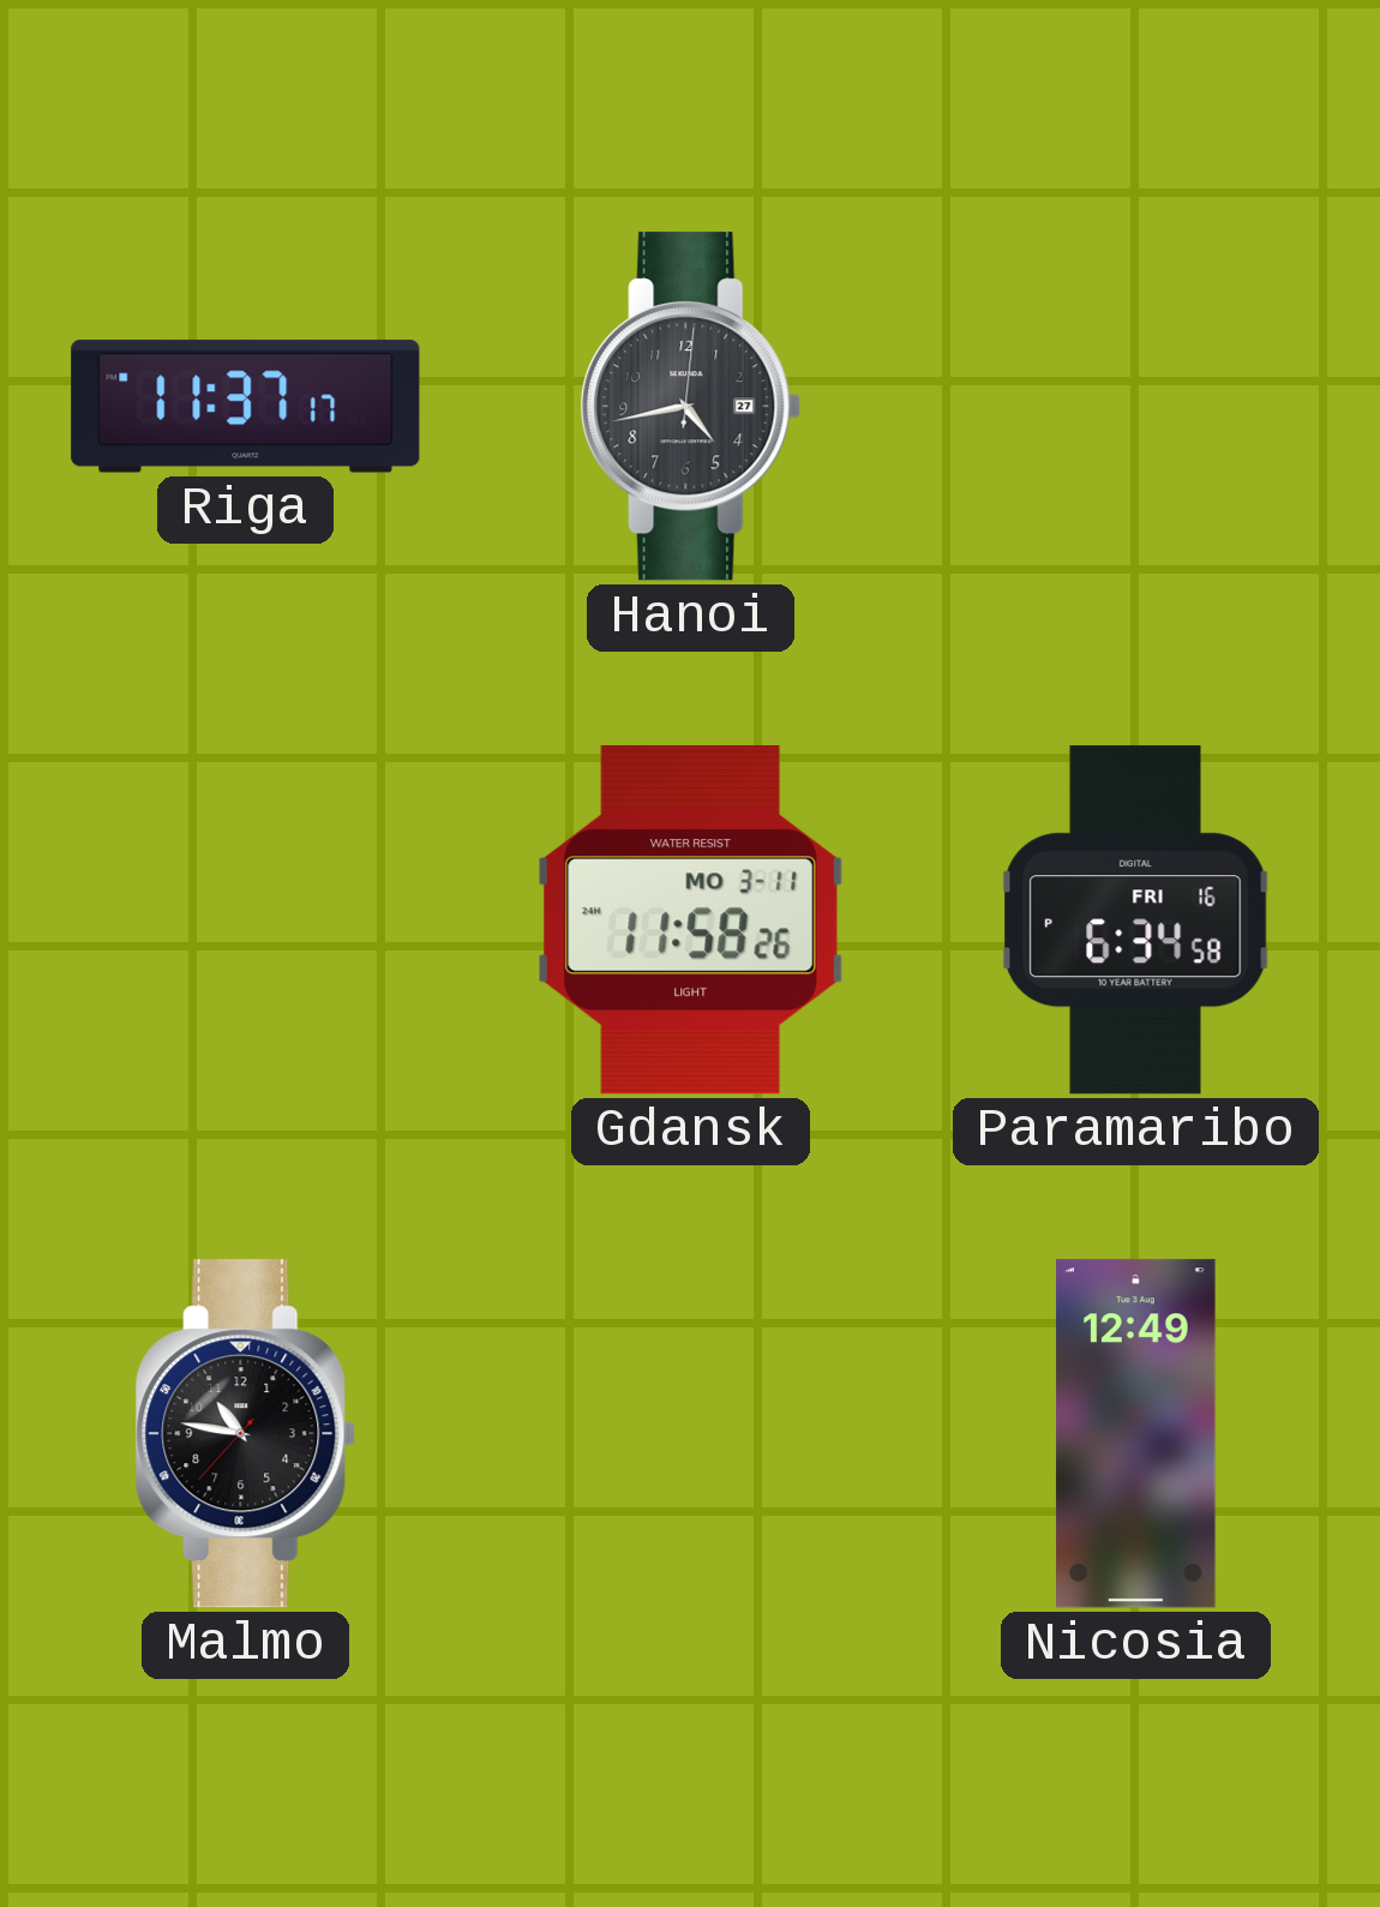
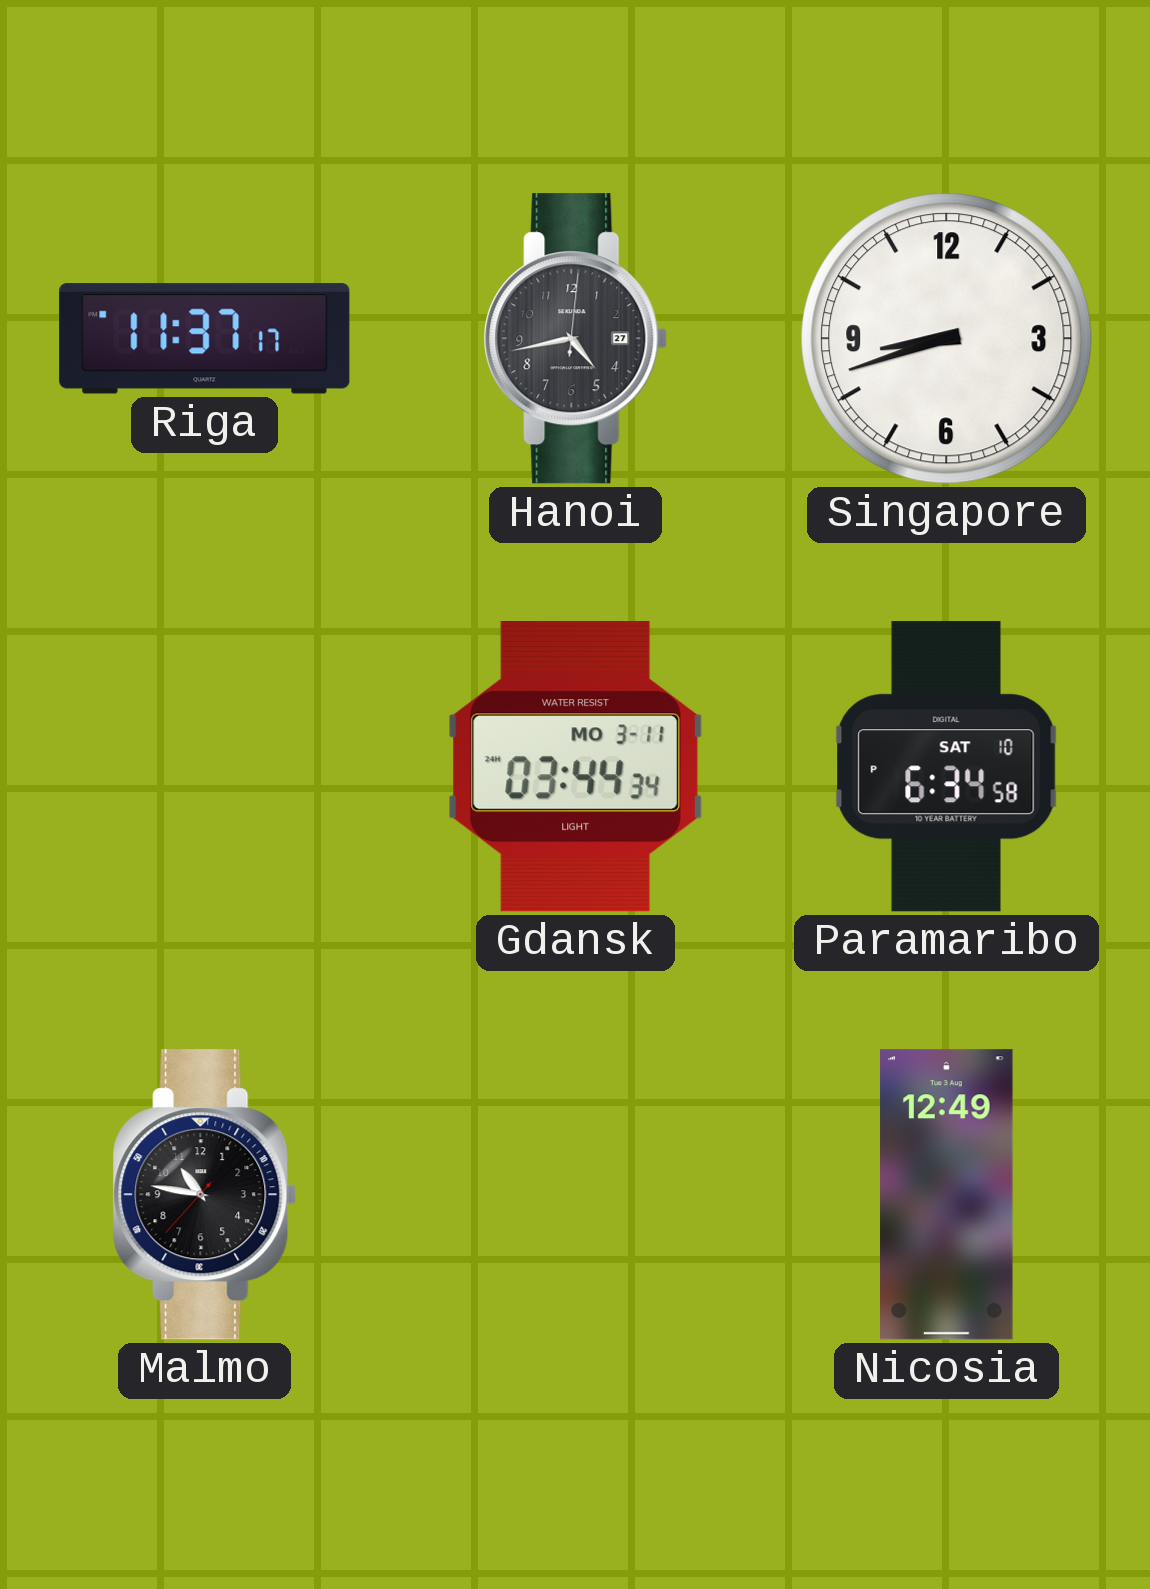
Singapore: none -> 8:42 (947, 339)
Gdansk: 11:58 -> 03:44 (575, 767)
Paramaribo date: FRI 16 -> SAT 10 (947, 767)
